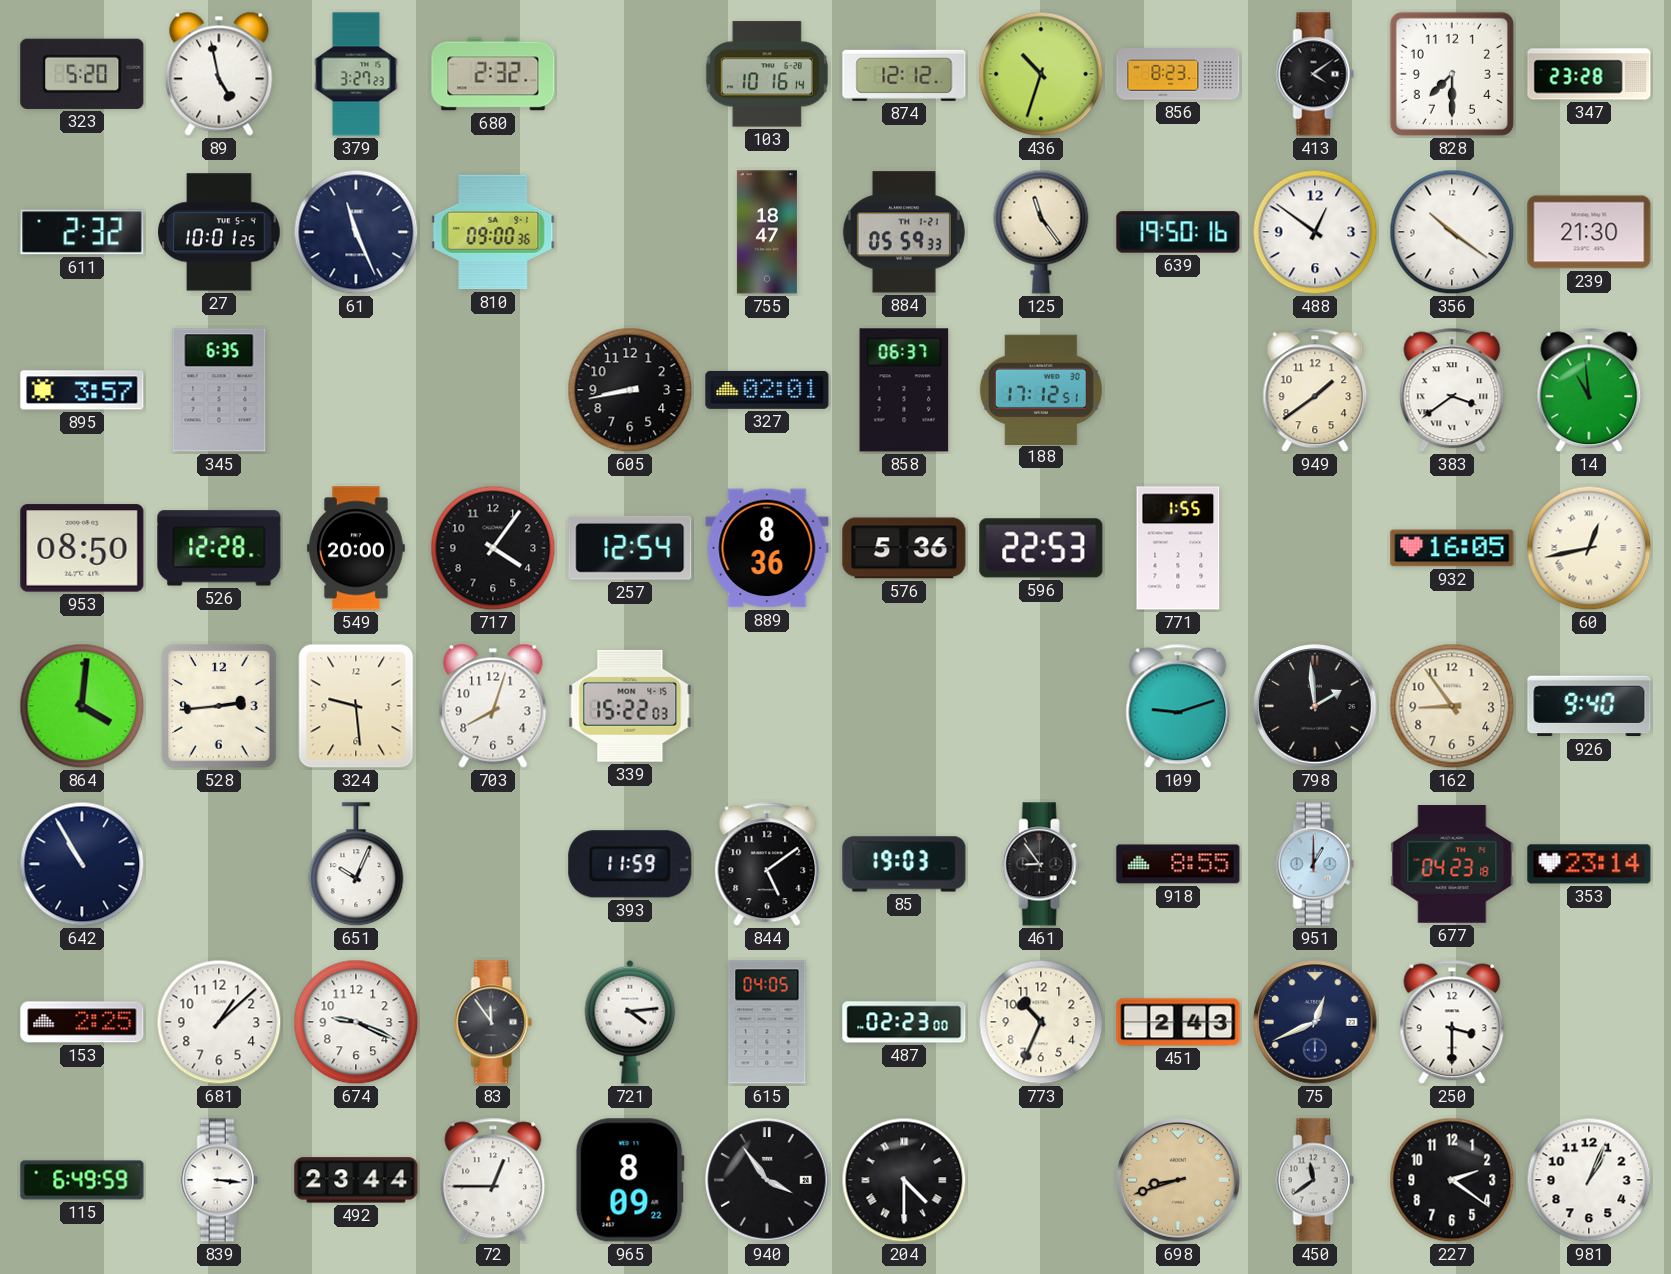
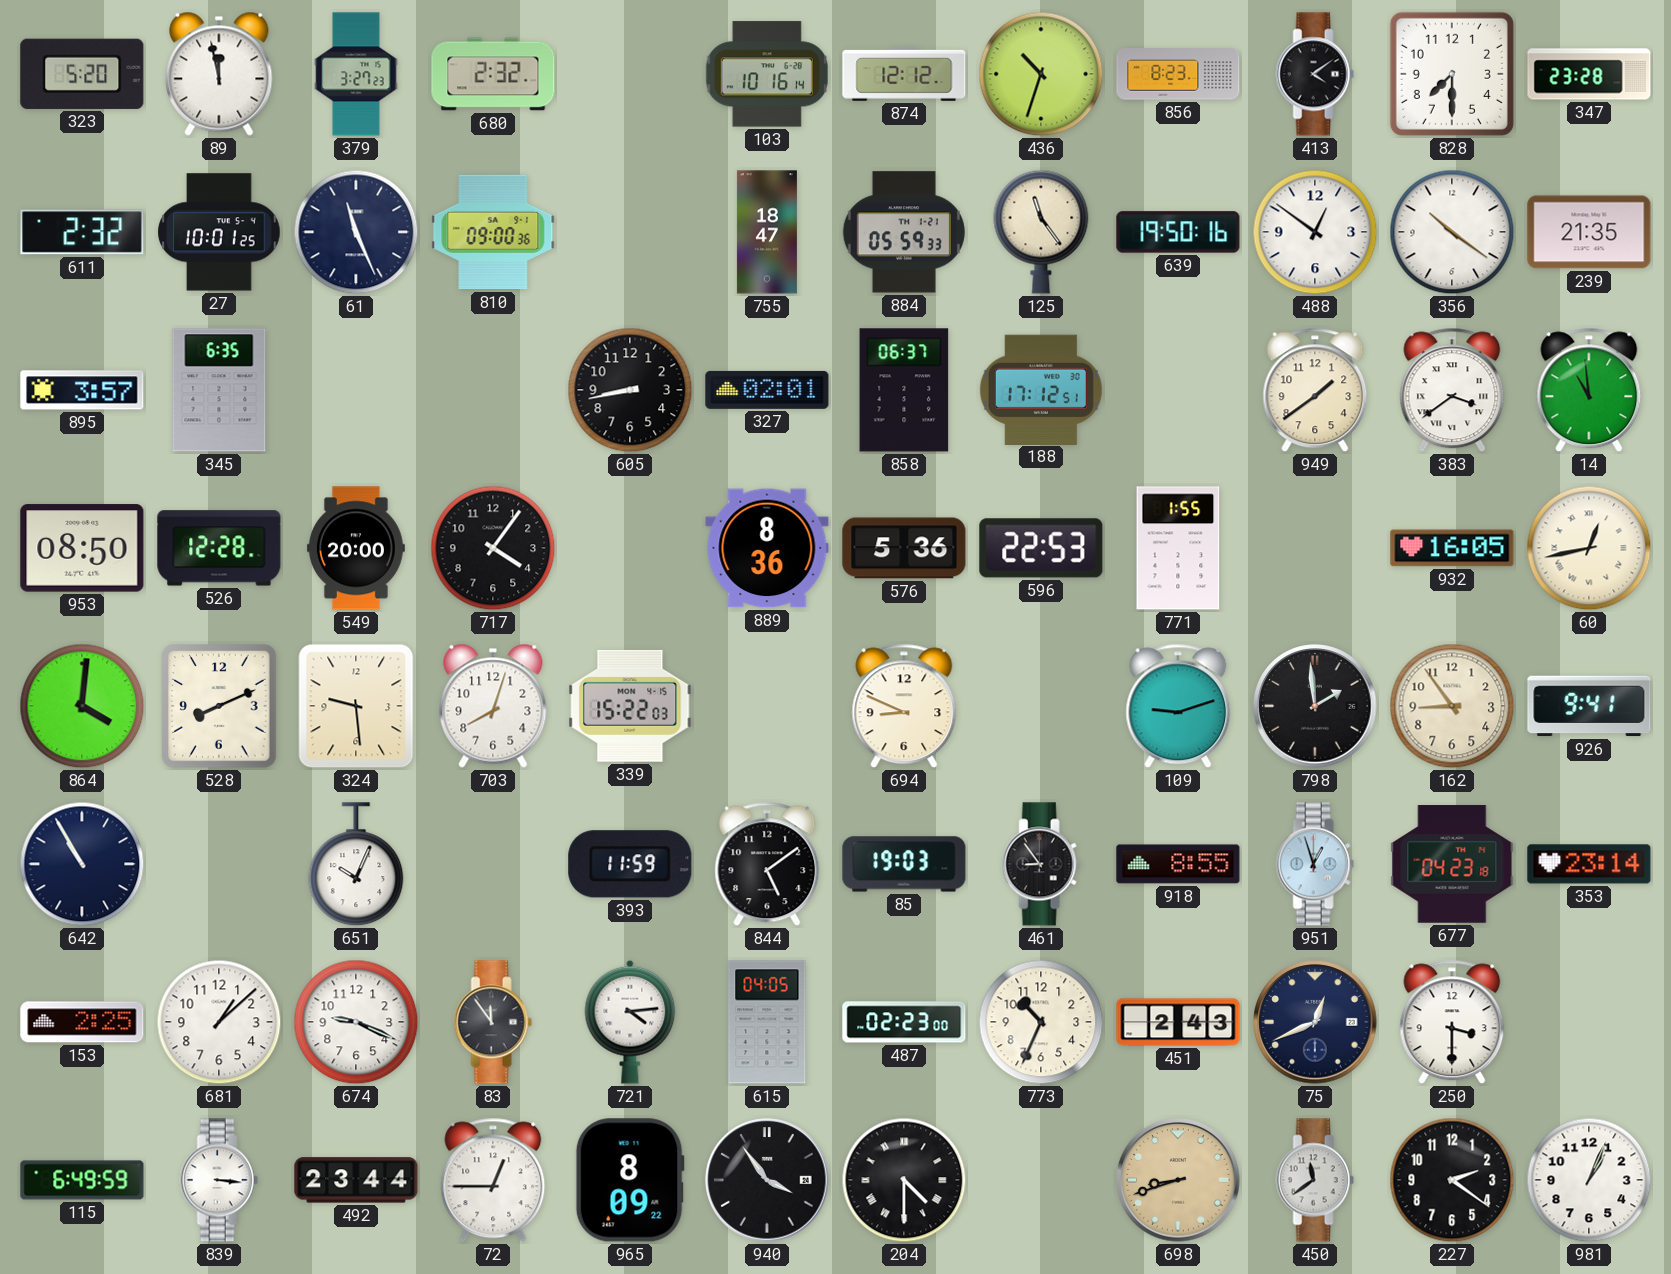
89: 4:58 -> 11:58 (219, 74)
239: 21:30 -> 21:35 (1589, 232)
257: 12:54 -> none (630, 548)
528: 2:44 -> 8:11 (219, 706)
694: none -> 8:49 (904, 706)
926: 9:40 -> 9:41 (1589, 706)
951: 1:00 -> 12:57 (1315, 864)
